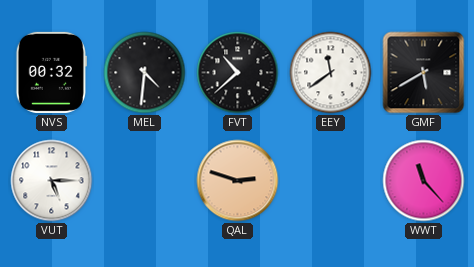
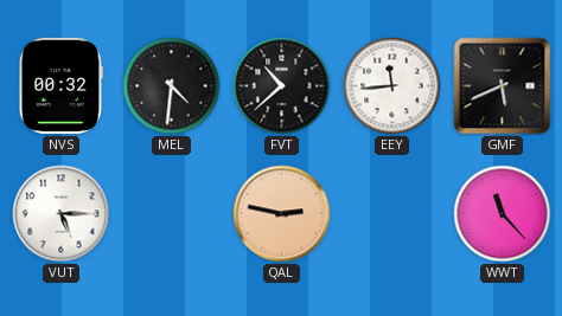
EEY: 11:39 -> 11:44 (392, 86)
GMF: 5:40 -> 5:41 (503, 86)
QAL: 2:48 -> 2:47 (282, 214)
